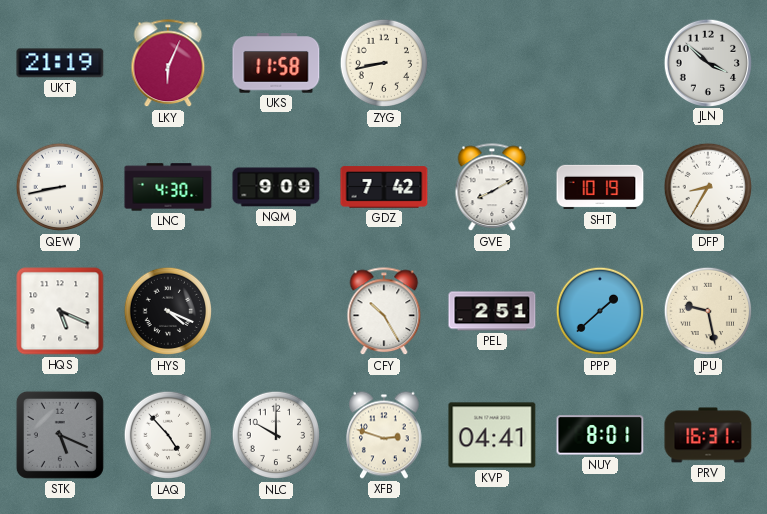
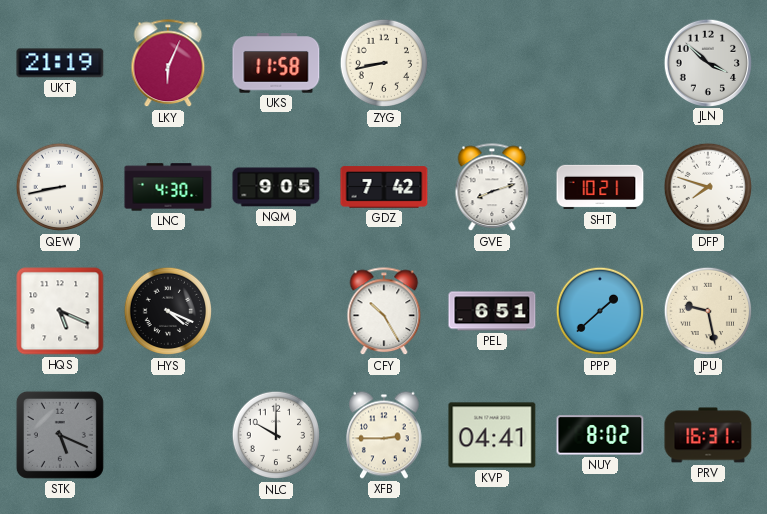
NQM: 9:09 -> 9:05 (276, 187)
GVE: 8:10 -> 8:12 (492, 188)
SHT: 10:19 -> 10:21 (600, 187)
DFP: 8:35 -> 7:48 (708, 187)
PEL: 2:51 -> 6:51 (492, 311)
LAQ: 4:53 -> none (168, 435)
XFB: 2:48 -> 2:45 (385, 435)
NUY: 8:01 -> 8:02 (600, 435)
